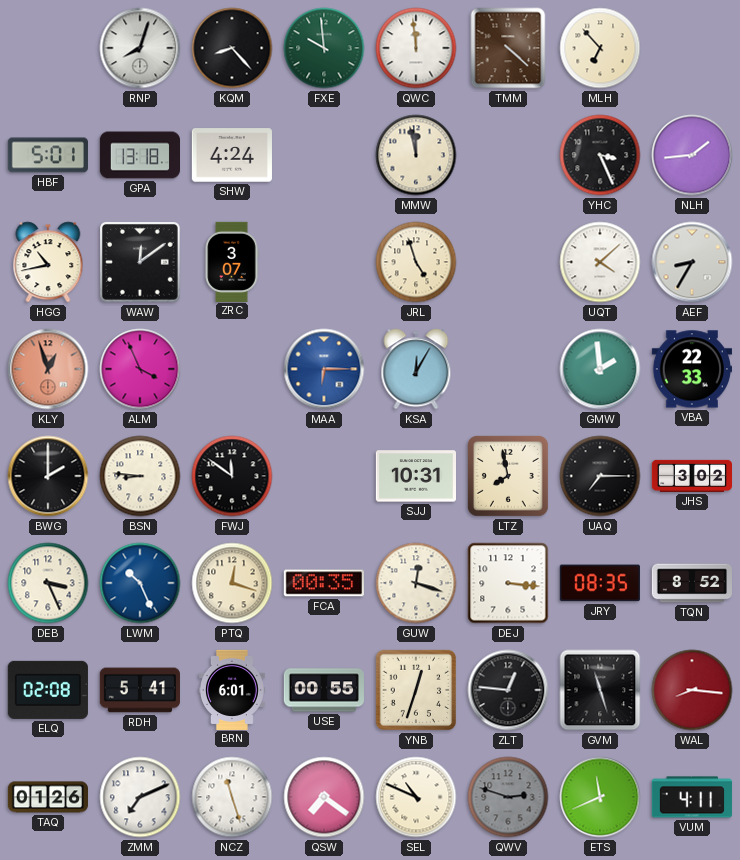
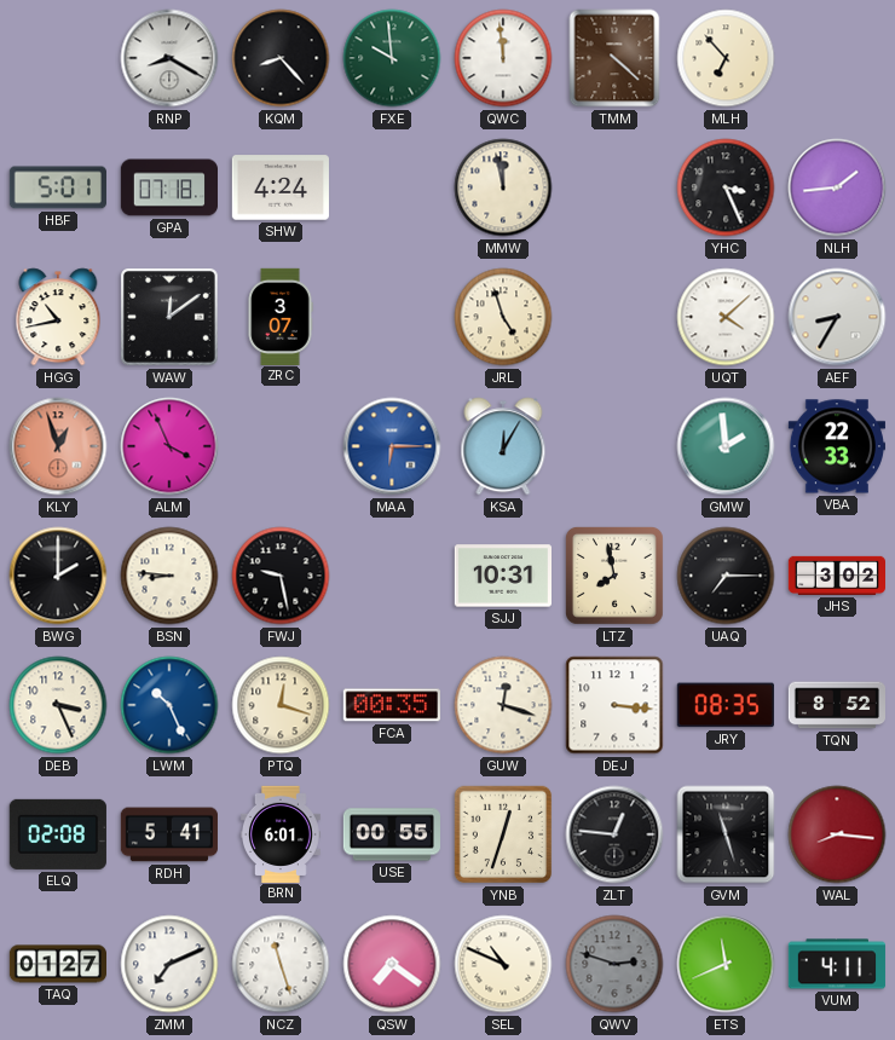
RNP: 8:03 -> 8:20 (169, 58)
GPA: 13:18 -> 07:18 (168, 187)
FWJ: 11:51 -> 9:28 (281, 576)
TAQ: 01:26 -> 01:27 (57, 964)
